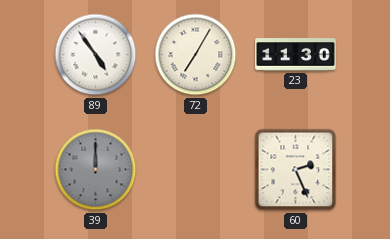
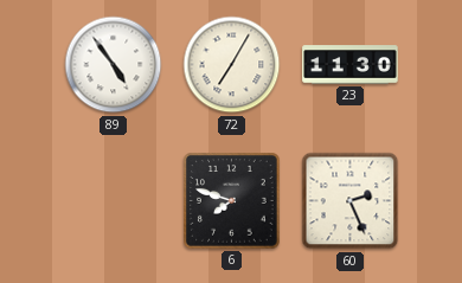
39: 12:00 -> none (96, 170)
6: none -> 7:48 (232, 201)
